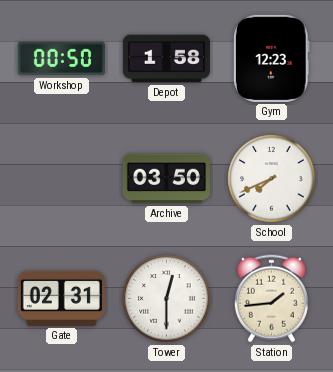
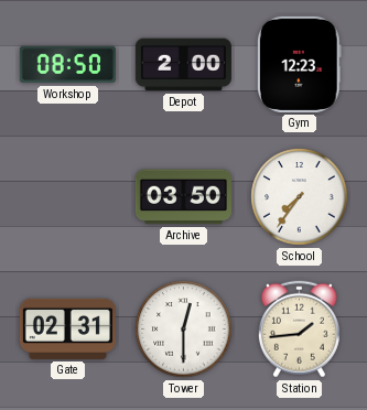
Workshop: 00:50 -> 08:50 (67, 65)
Depot: 1:58 -> 2:00 (183, 65)
School: 7:41 -> 7:36 (300, 197)
